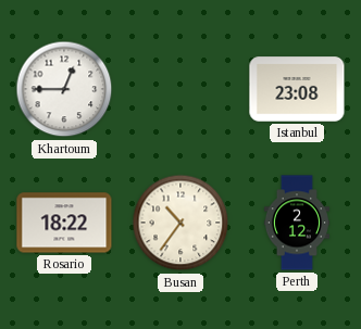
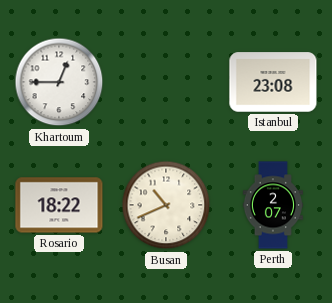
Busan: 10:36 -> 10:41 (166, 205)
Perth: 2:12 -> 2:07 (273, 205)
